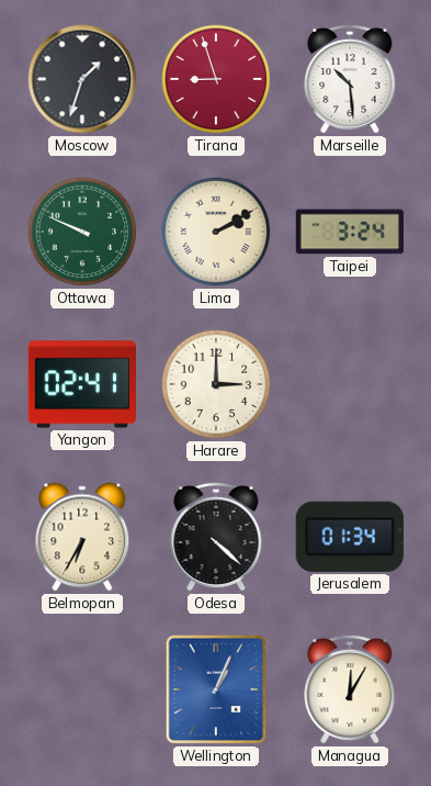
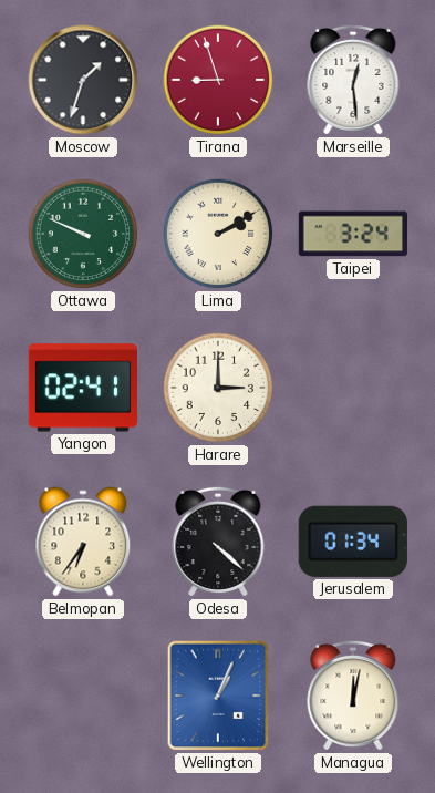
Marseille: 10:29 -> 12:29 (353, 80)
Belmopan: 6:35 -> 6:36 (83, 542)
Managua: 12:05 -> 12:02 (353, 696)
